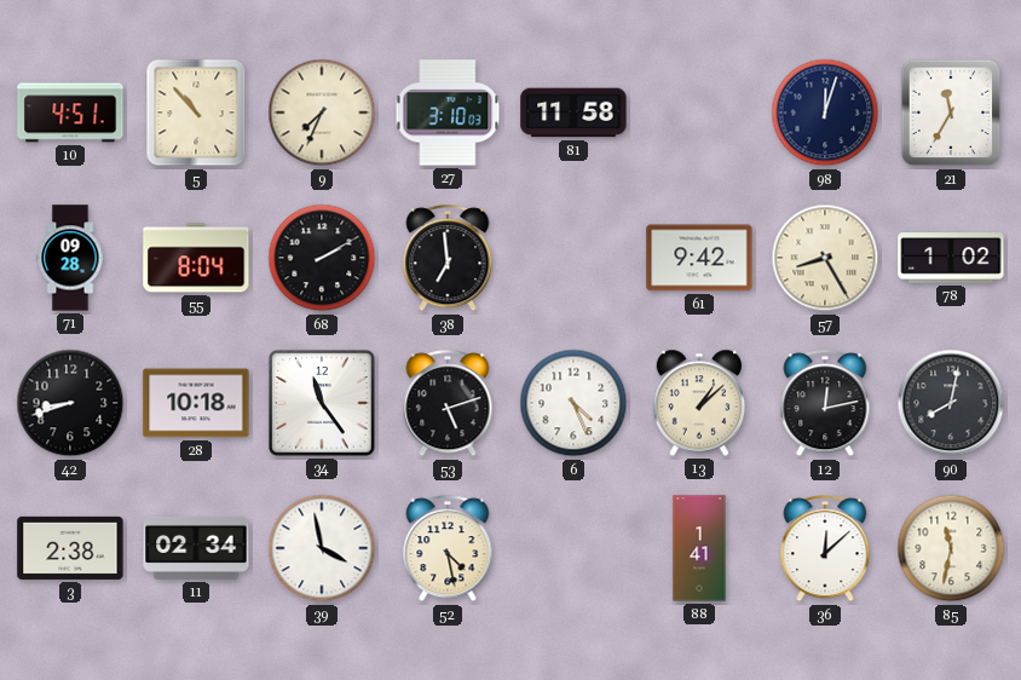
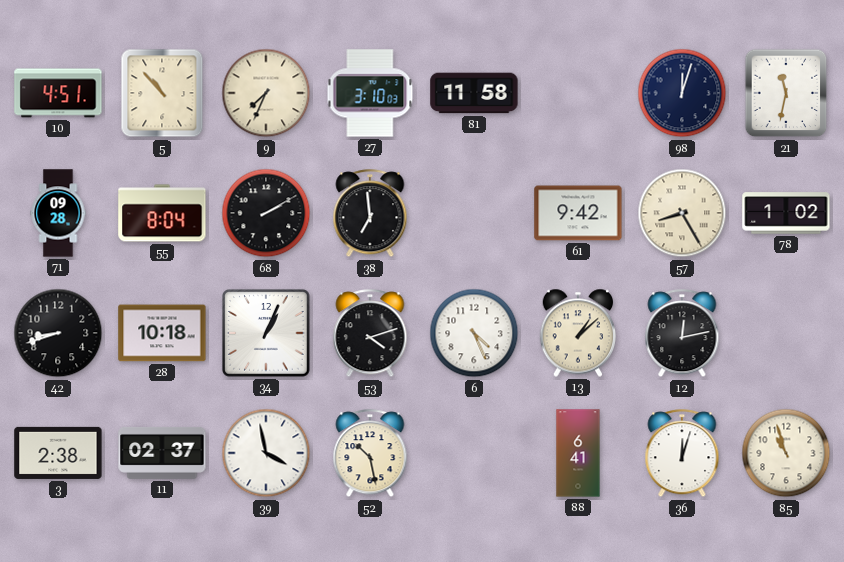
21: 11:35 -> 11:32 (786, 93)
34: 11:24 -> 1:04 (266, 333)
53: 5:12 -> 4:12 (370, 334)
90: 8:02 -> none (951, 403)
11: 02:34 -> 02:37 (162, 453)
52: 4:28 -> 10:28 (370, 454)
88: 1:41 -> 6:41 (578, 453)
36: 12:08 -> 12:03 (682, 454)
85: 11:32 -> 10:57 (786, 453)
